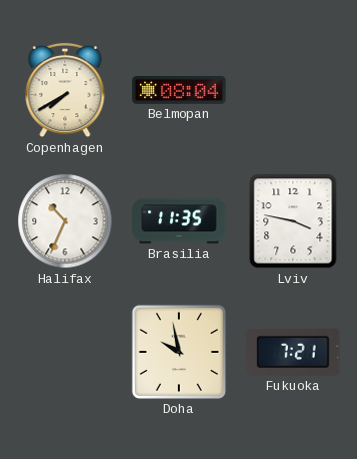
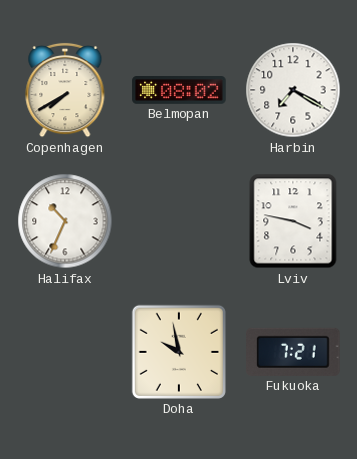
Belmopan: 08:04 -> 08:02 (179, 91)
Harbin: none -> 7:20 (293, 90)
Brasilia: 11:35 -> none (179, 221)
